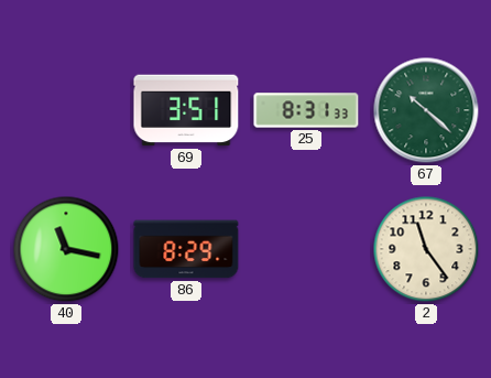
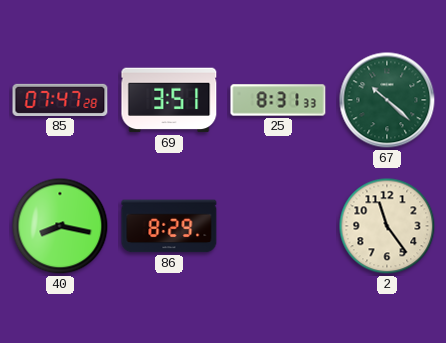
85: none -> 07:47 (60, 100)
40: 11:17 -> 8:17 (60, 226)
